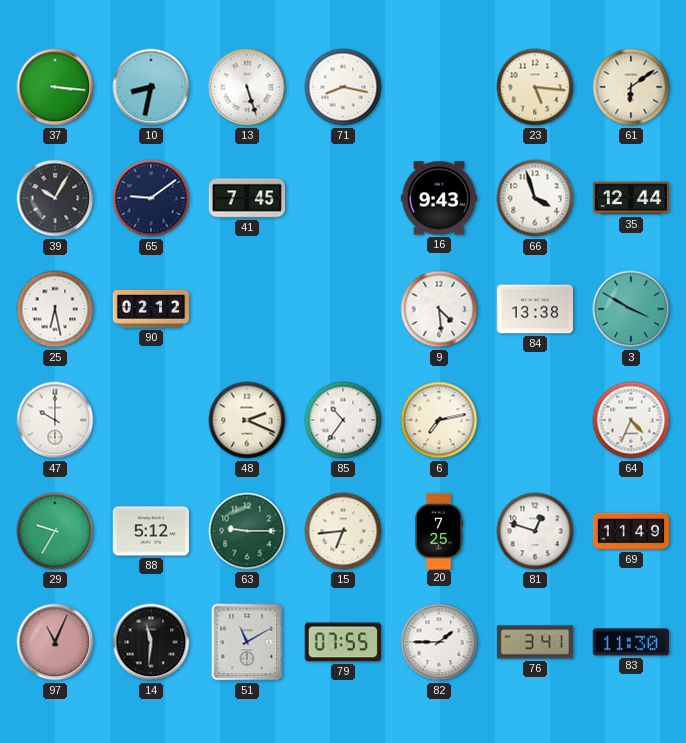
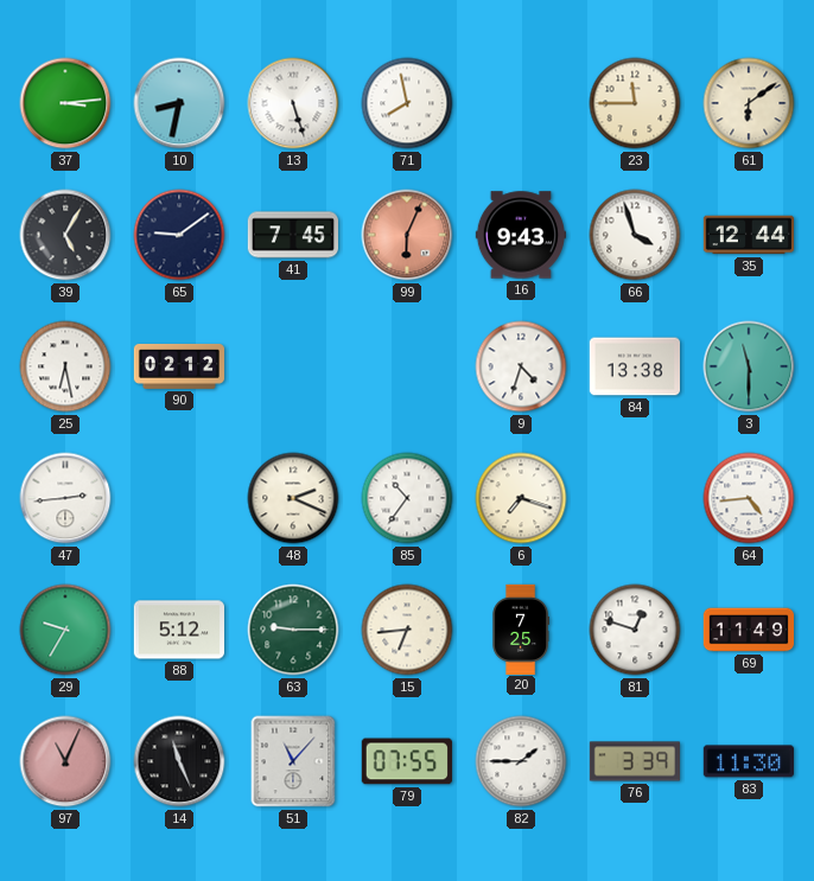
37: 3:16 -> 3:14 (65, 103)
71: 8:17 -> 7:58 (407, 103)
23: 5:16 -> 11:45 (635, 103)
39: 10:05 -> 5:05 (65, 235)
99: none -> 6:04 (407, 235)
9: 4:29 -> 4:33 (521, 366)
3: 3:50 -> 11:30 (749, 366)
47: 10:00 -> 2:44 (65, 498)
6: 7:13 -> 7:18 (521, 498)
64: 4:34 -> 4:44 (749, 498)
14: 11:31 -> 11:26 (179, 761)
51: 11:10 -> 11:07 (293, 761)
76: 3:41 -> 3:39 (634, 761)
